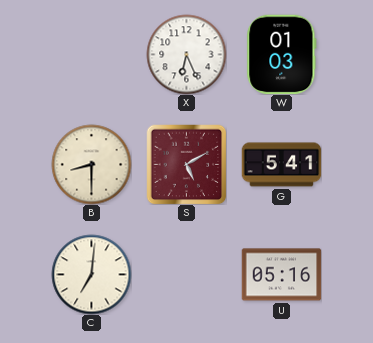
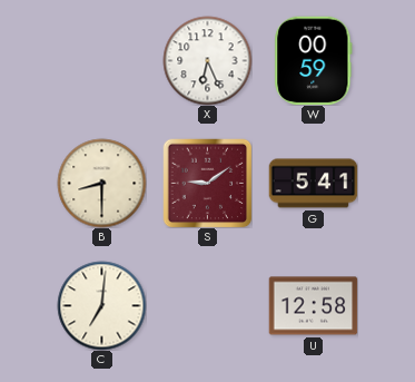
W: 01:03 -> 00:59 (314, 60)
S: 5:10 -> 9:09 (207, 183)
U: 05:16 -> 12:58 (313, 306)
